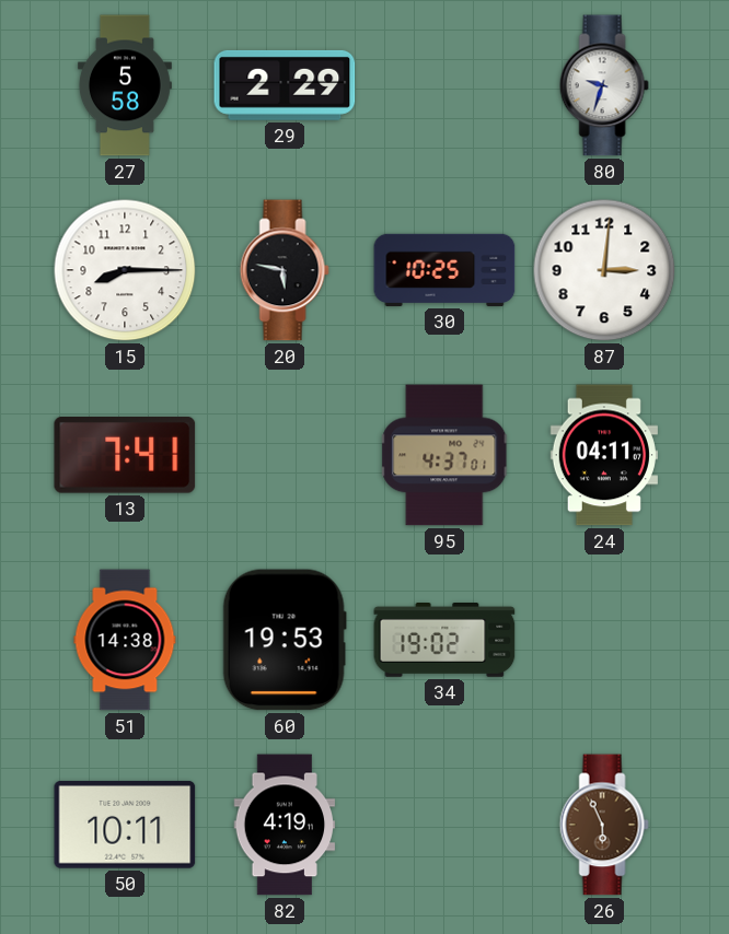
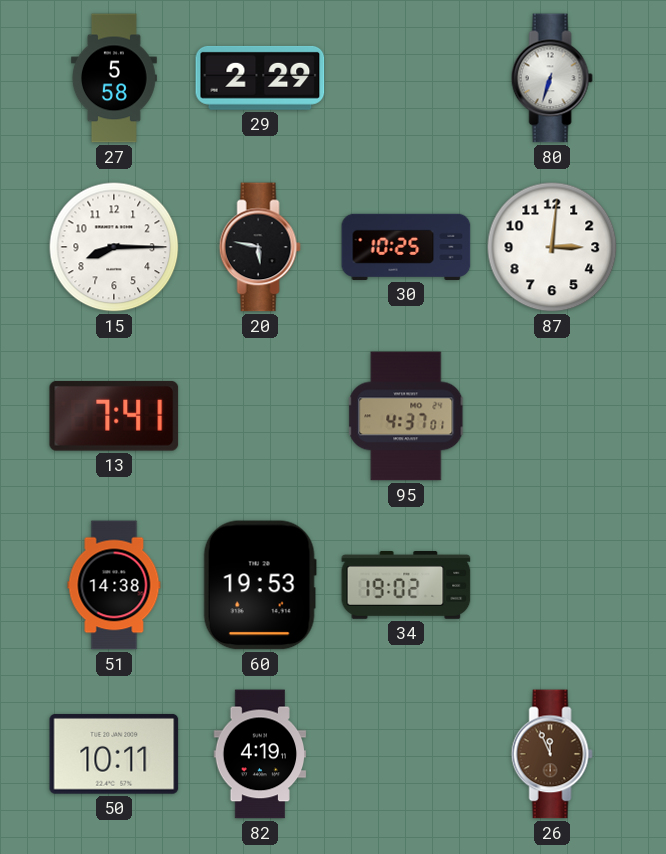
80: 9:33 -> 6:33 (552, 78)
24: 04:11 -> none (604, 455)
26: 5:56 -> 11:56 (552, 754)
